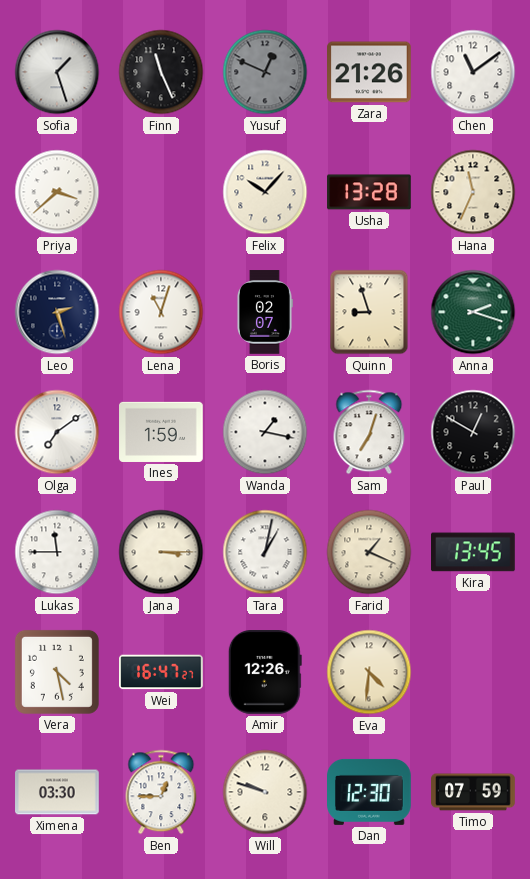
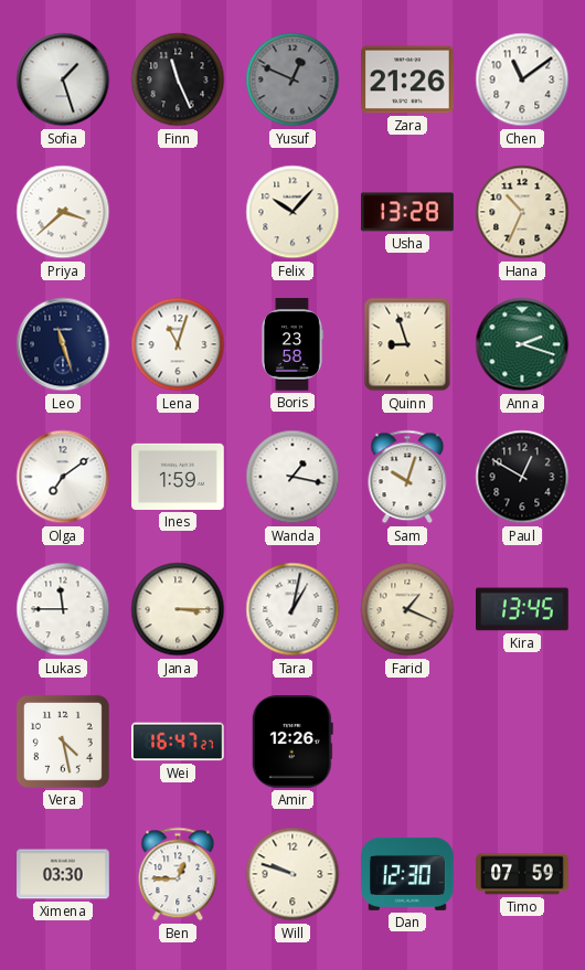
Hana: 11:34 -> 10:34 (522, 212)
Leo: 2:27 -> 11:27 (63, 344)
Boris: 02:07 -> 23:58 (292, 344)
Sam: 7:03 -> 10:03 (407, 477)
Eva: 4:31 -> none (369, 672)
